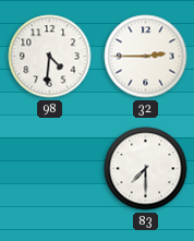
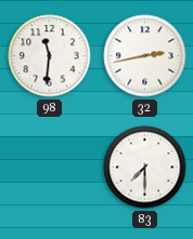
98: 4:31 -> 11:31 (50, 56)
32: 2:45 -> 2:43 (145, 56)
